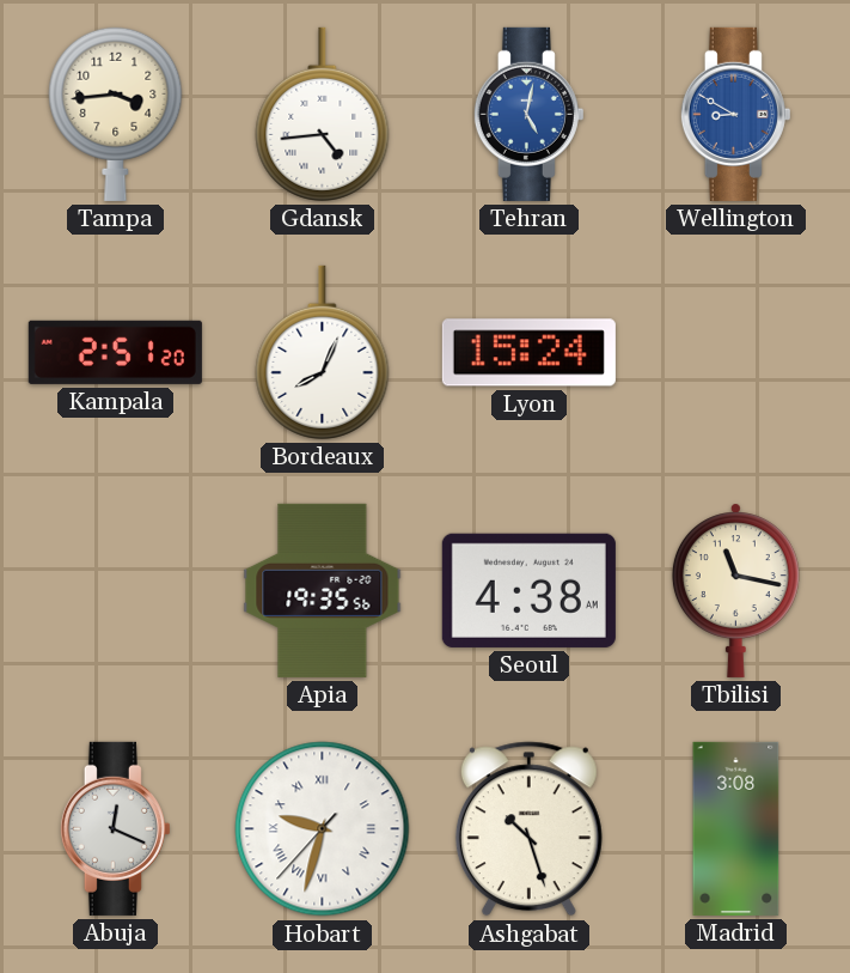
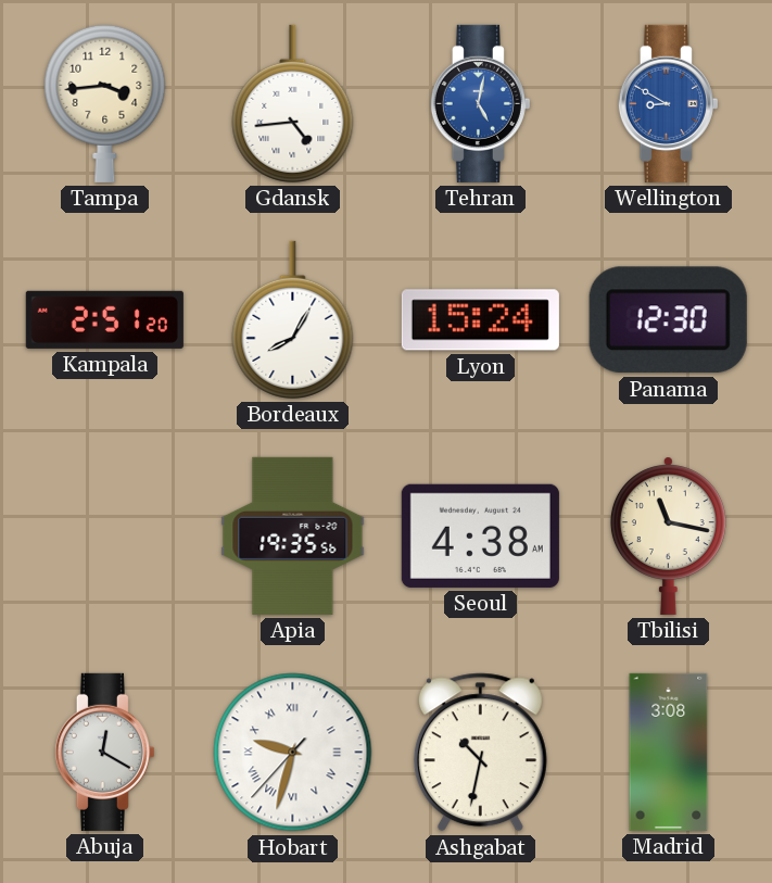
Bordeaux: 8:04 -> 8:05 (293, 319)
Panama: none -> 12:30 (668, 320)
Abuja: 12:19 -> 12:20 (104, 752)
Ashgabat: 10:27 -> 10:32 (480, 753)
